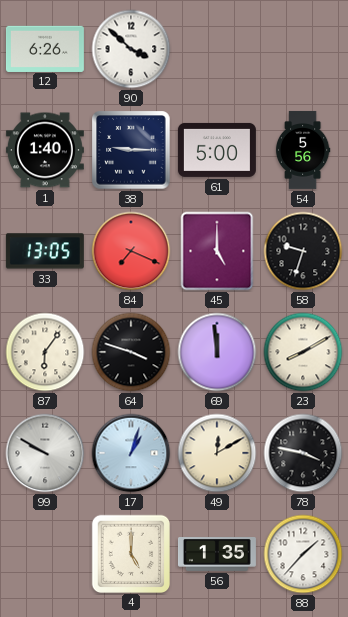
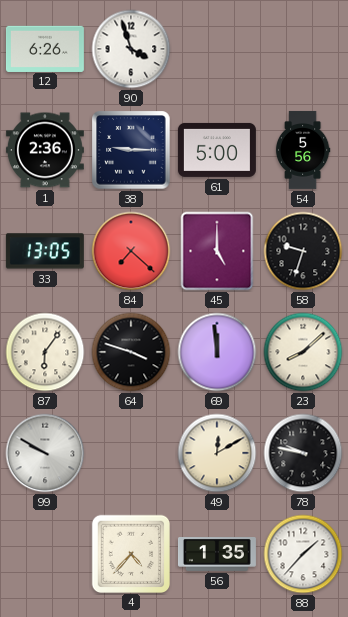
90: 3:52 -> 3:57 (131, 49)
1: 1:40 -> 2:36 (45, 150)
84: 7:19 -> 7:22 (131, 251)
23: 8:10 -> 8:08 (303, 352)
17: 1:03 -> none (131, 453)
78: 3:47 -> 9:47 (303, 453)
4: 5:00 -> 4:37 (130, 553)
